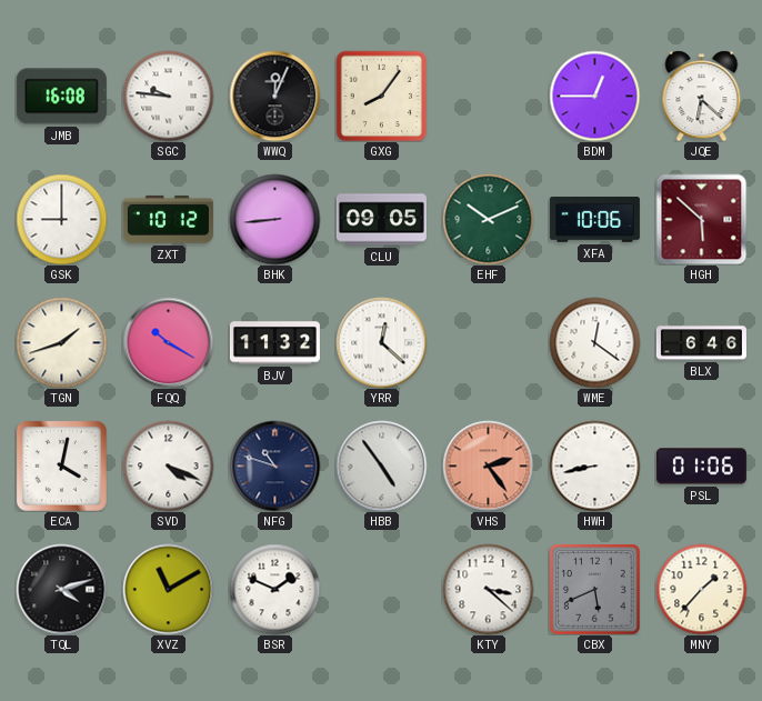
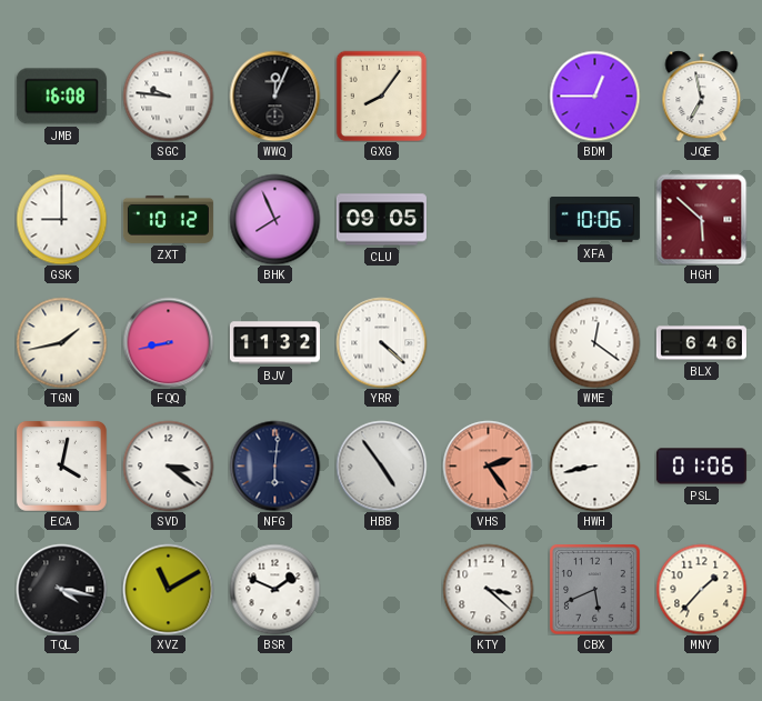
JQE: 6:22 -> 6:58 (702, 96)
BHK: 8:44 -> 7:56 (274, 219)
EHF: 10:11 -> none (488, 219)
TGN: 1:42 -> 1:43 (61, 342)
FQQ: 10:20 -> 8:43 (168, 342)
YRR: 12:22 -> 4:22 (381, 342)
SVD: 4:19 -> 3:21 (168, 465)
NFG: 10:48 -> 6:01 (274, 465)
TQL: 4:12 -> 4:17 (61, 589)
